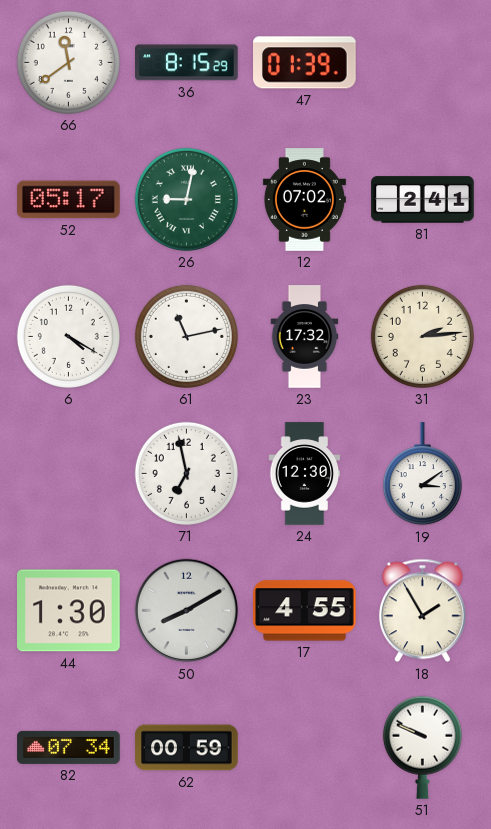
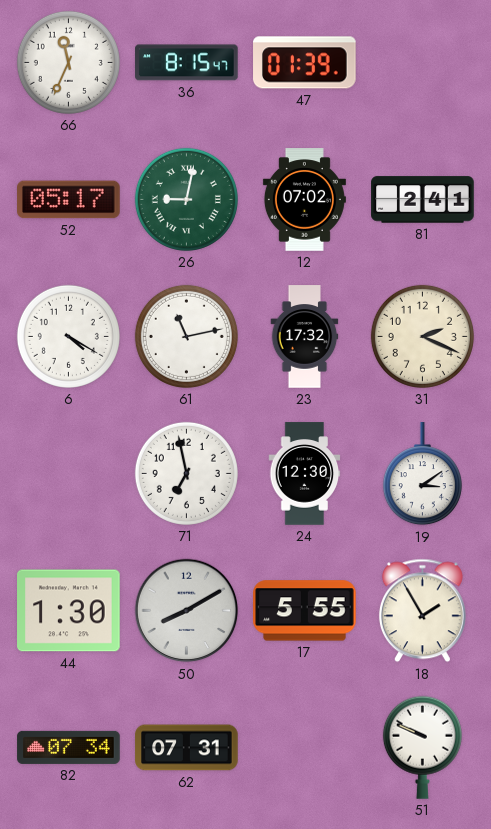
66: 11:39 -> 11:34 (68, 62)
36: 8:15:29 -> 8:15:47 (187, 63)
31: 2:14 -> 2:19 (422, 336)
17: 4:55 -> 5:55 (305, 611)
62: 00:59 -> 07:31 (187, 748)
